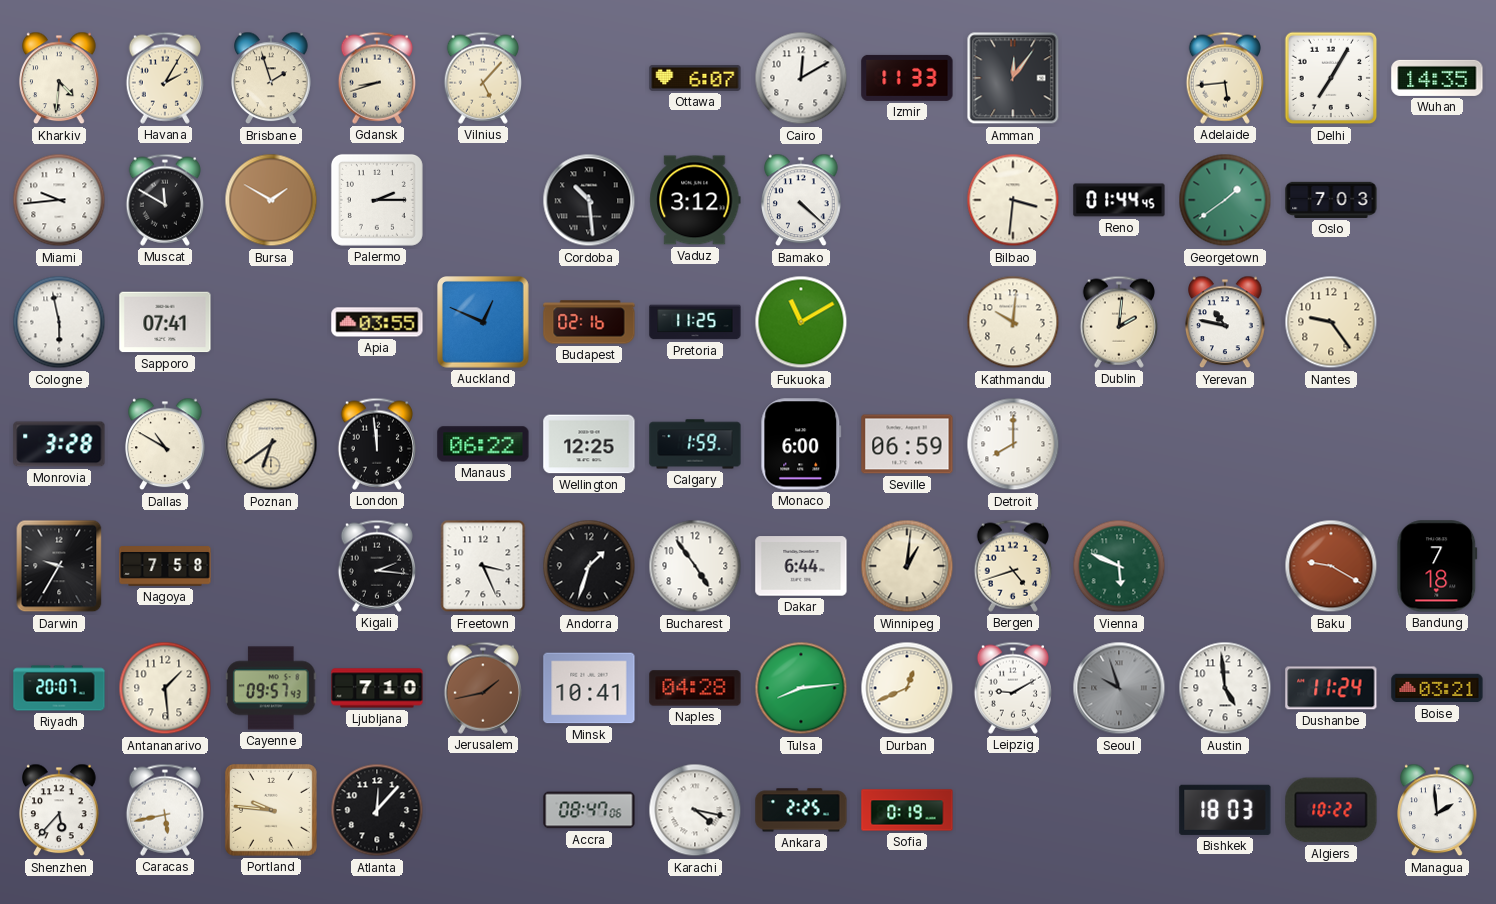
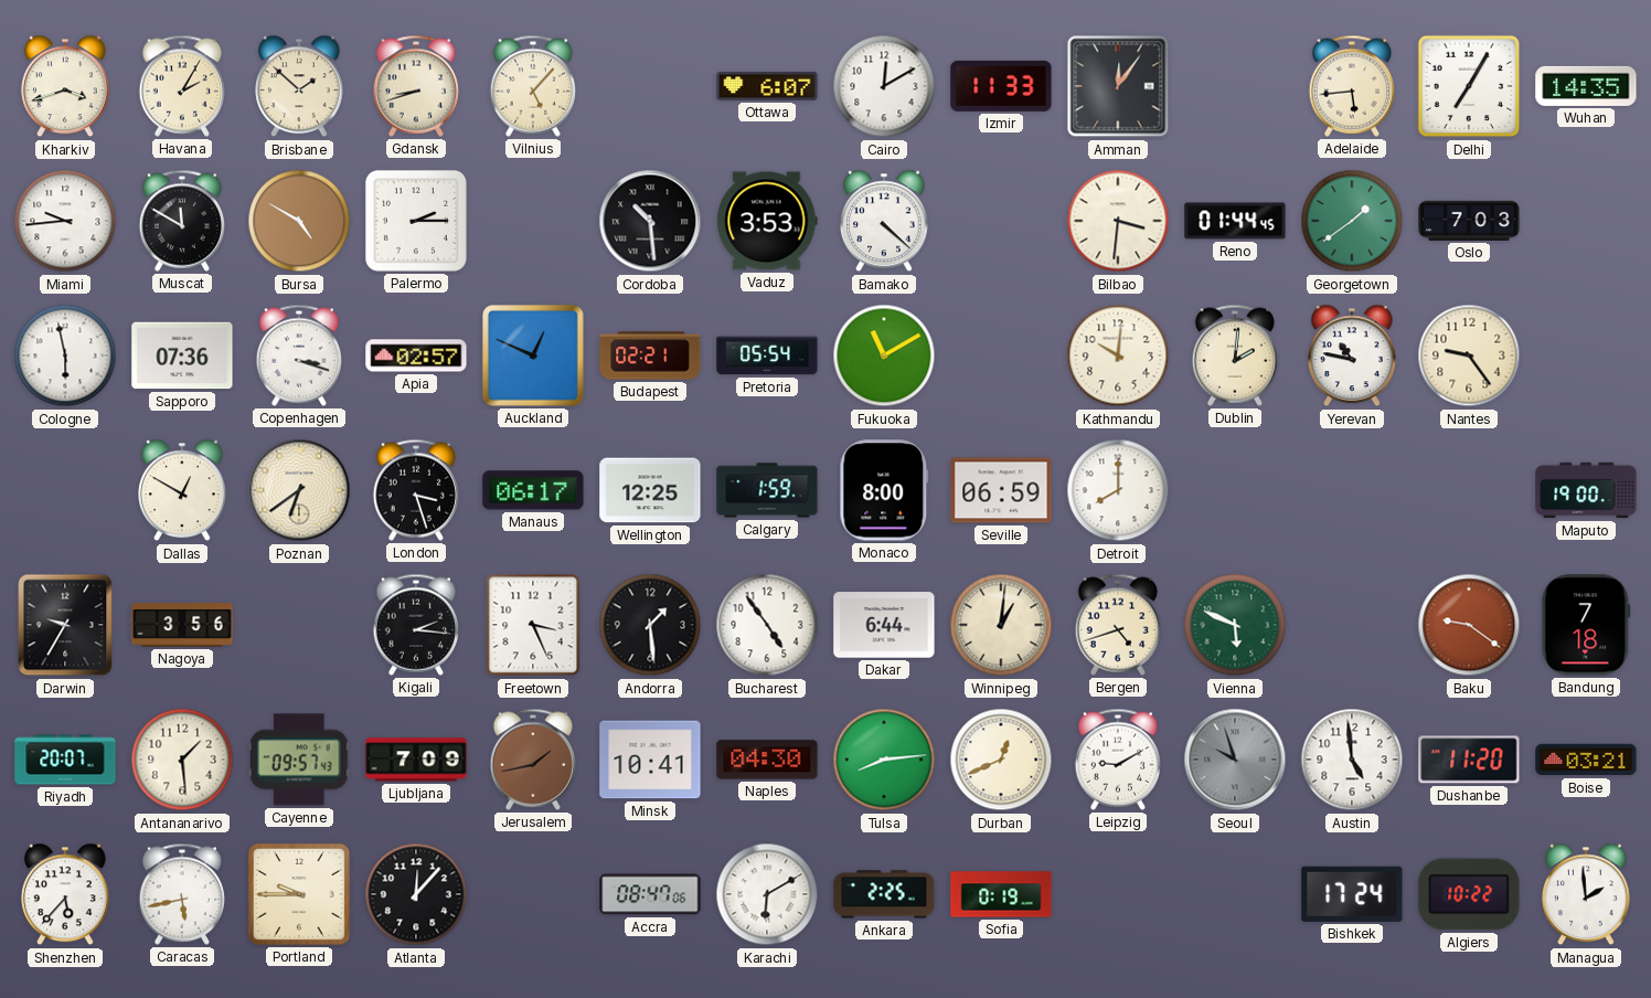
Kharkiv: 4:31 -> 3:42 (65, 86)
Brisbane: 1:57 -> 1:52 (299, 86)
Bursa: 1:50 -> 4:50 (299, 221)
Vaduz: 3:12 -> 3:53 (767, 221)
Sapporo: 07:41 -> 07:36 (182, 355)
Copenhagen: none -> 3:18 (298, 355)
Apia: 03:55 -> 02:57 (416, 355)
Budapest: 02:16 -> 02:21 (650, 355)
Pretoria: 11:25 -> 05:54 (767, 355)
Monrovia: 3:28 -> none (59, 444)
Dallas: 10:50 -> 12:50 (182, 490)
London: 11:59 -> 3:27 (415, 490)
Manaus: 06:22 -> 06:17 (533, 490)
Monaco: 6:00 -> 8:00 (884, 490)
Maputo: none -> 19:00 (1586, 490)
Nagoya: 7:58 -> 3:56 (182, 625)
Andorra: 1:33 -> 1:29 (650, 625)
Baku: 9:20 -> 9:21 (1469, 625)
Ljubljana: 7:10 -> 7:09 (416, 760)
Naples: 04:28 -> 04:30 (767, 760)
Dushanbe: 11:24 -> 11:20 (1469, 760)
Portland: 9:46 -> 9:45 (299, 894)
Karachi: 4:17 -> 6:10 (767, 894)
Bishkek: 18:03 -> 17:24 (1352, 894)
